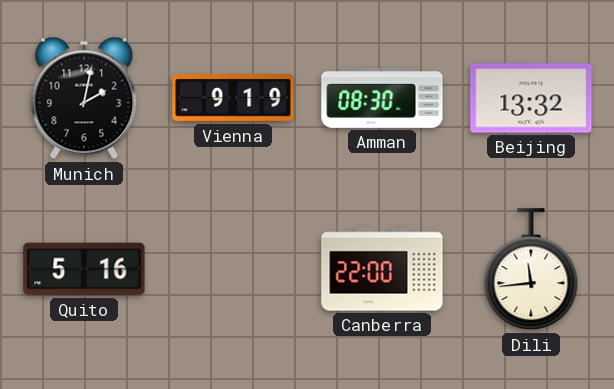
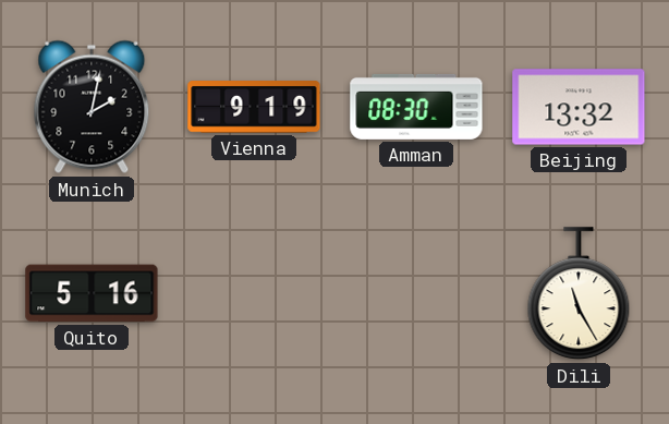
Canberra: 22:00 -> none (382, 269)
Dili: 11:44 -> 11:25 (579, 294)
